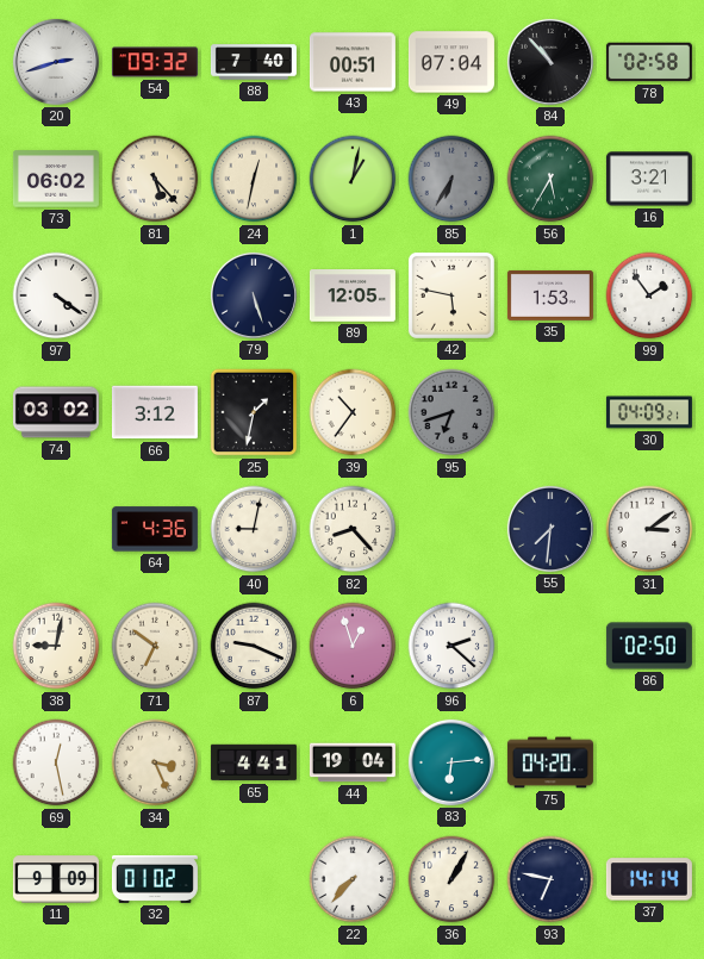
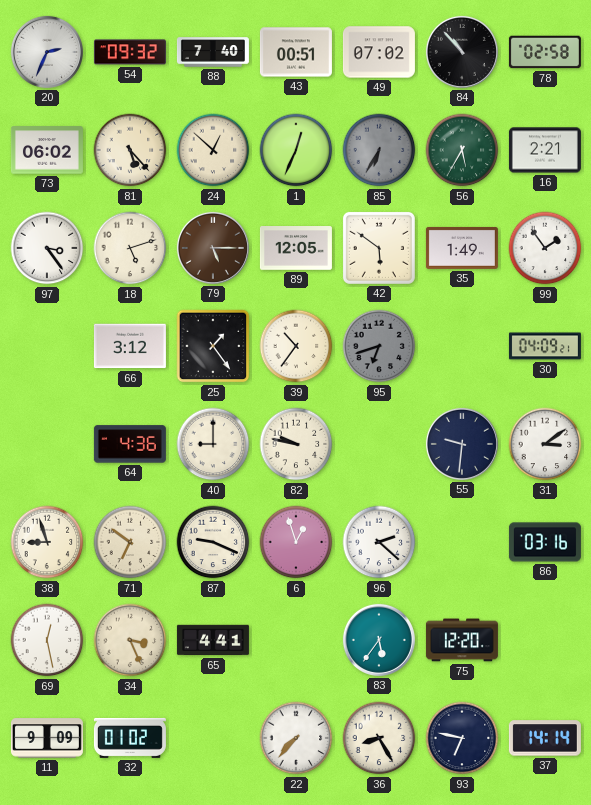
20: 2:42 -> 2:34 (47, 52)
49: 07:04 -> 07:02 (379, 52)
24: 12:32 -> 12:52 (213, 150)
1: 1:02 -> 12:34 (296, 150)
16: 3:21 -> 2:21 (545, 150)
97: 4:21 -> 3:24 (47, 248)
18: none -> 5:12 (130, 248)
79: 5:27 -> 5:15 (213, 248)
79 dial: navy -> brown (213, 248)
42: 5:47 -> 5:51 (379, 248)
35: 1:53 -> 1:49 (462, 248)
74: 03:02 -> none (56, 412)
25: 1:32 -> 1:24 (213, 346)
40: 9:02 -> 9:00 (213, 444)
82: 8:23 -> 9:47 (296, 444)
55: 7:31 -> 9:31 (462, 444)
38: 9:02 -> 8:57 (47, 542)
86: 02:50 -> 03:16 (545, 542)
44: 19:04 -> none (353, 762)
83: 6:14 -> 5:36 (379, 640)
75: 04:20 -> 12:20 (462, 640)
36: 1:05 -> 8:25 (379, 738)
